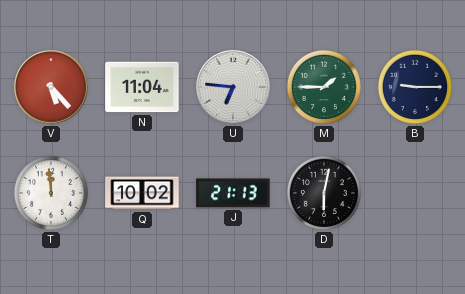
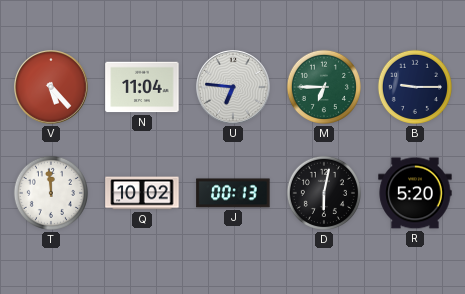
M: 1:45 -> 6:45 (324, 87)
J: 21:13 -> 00:13 (233, 193)
R: none -> 5:20 (415, 193)
